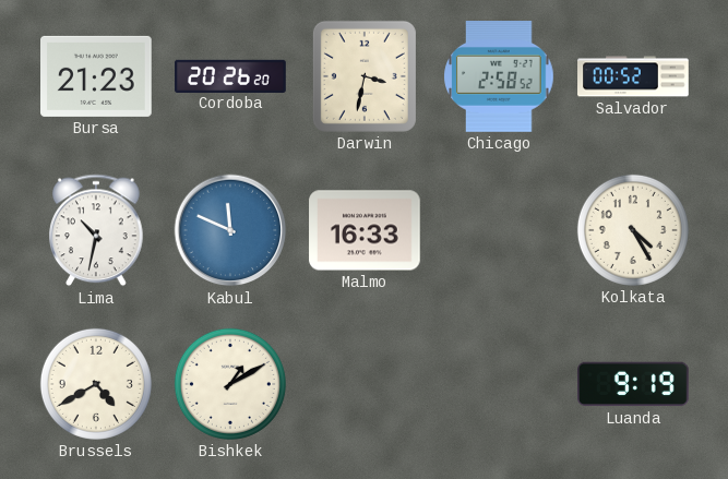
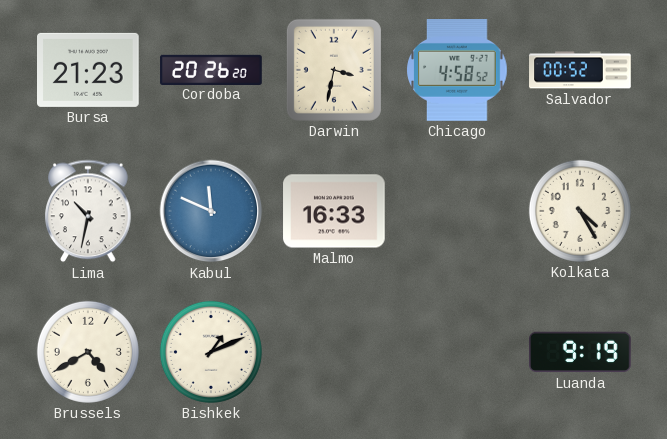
Chicago: 2:58 -> 4:58 (457, 71)
Bishkek: 1:10 -> 1:11 (211, 352)
